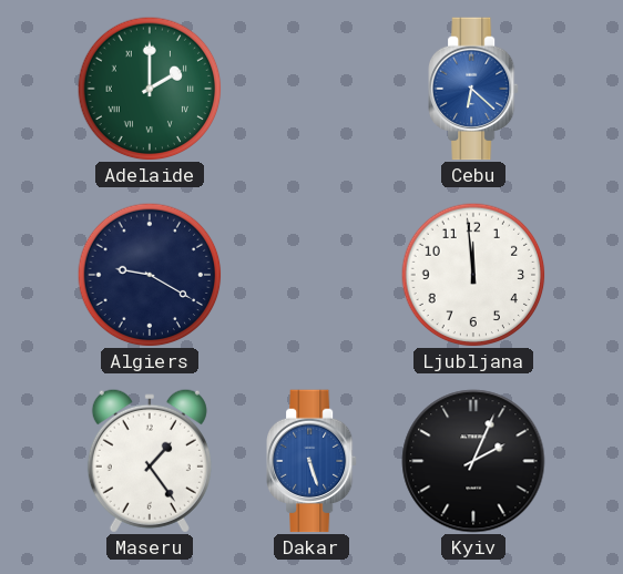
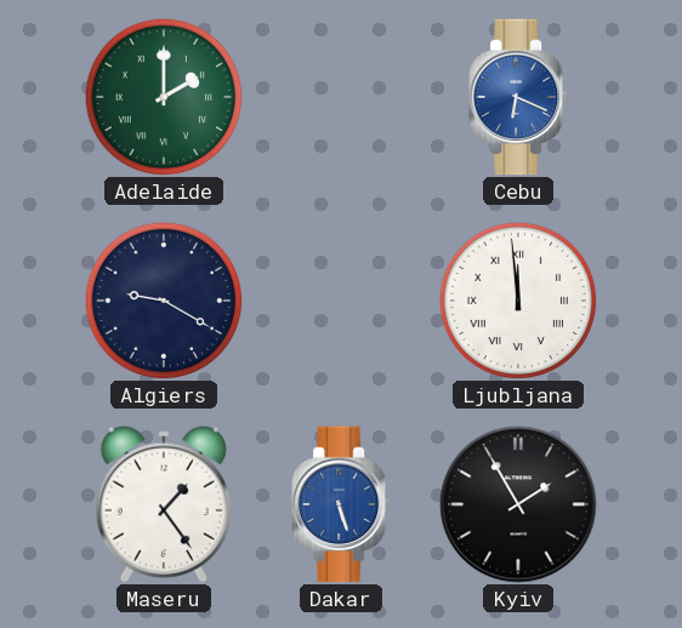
Cebu: 6:22 -> 6:19 (519, 97)
Ljubljana numerals: Arabic -> Roman (518, 301)
Kyiv: 2:04 -> 1:55 (518, 504)
